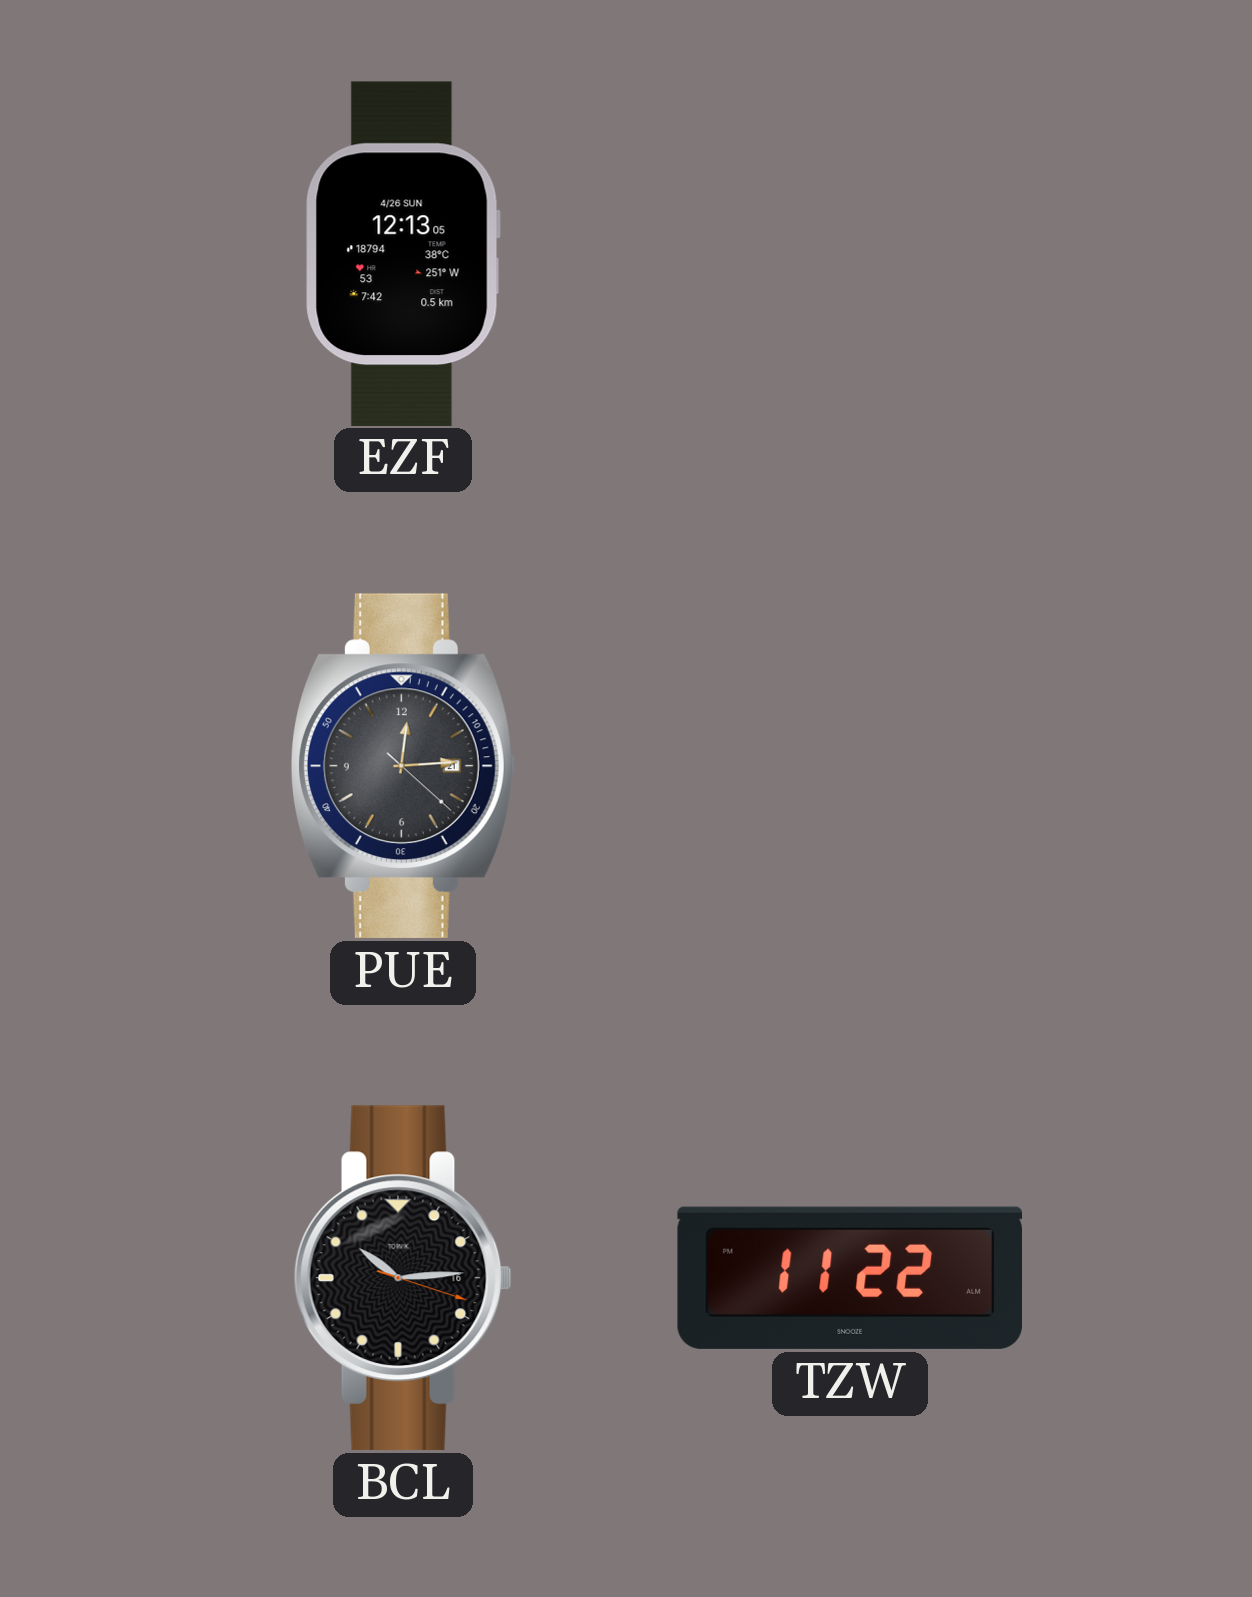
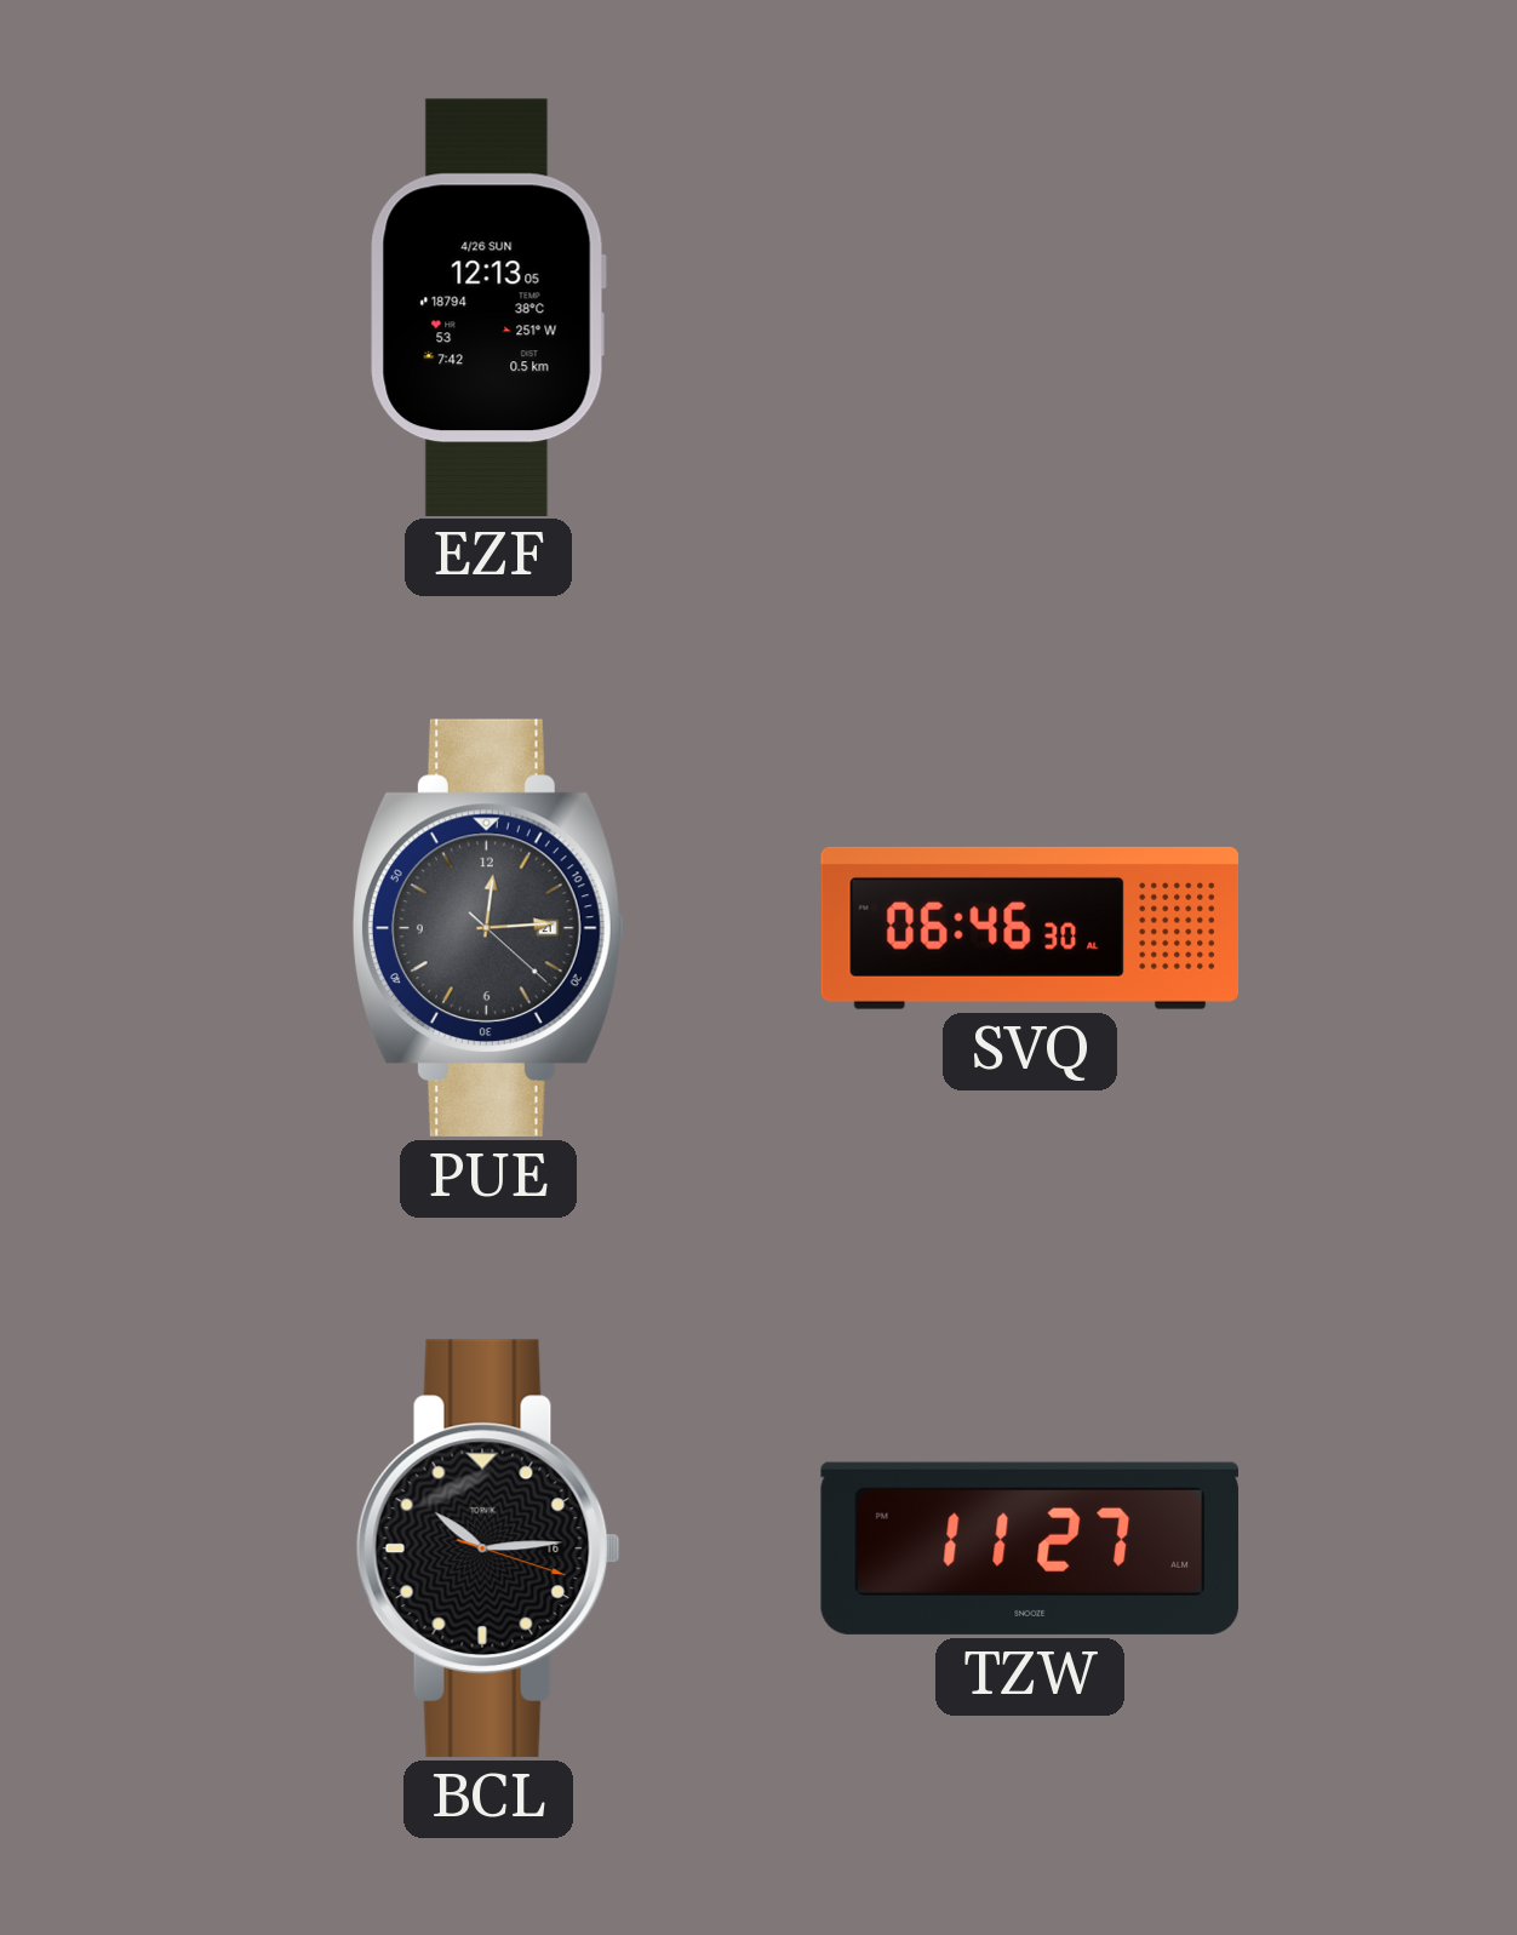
SVQ: none -> 06:46 (1030, 928)
TZW: 11:22 -> 11:27 (1029, 1548)
